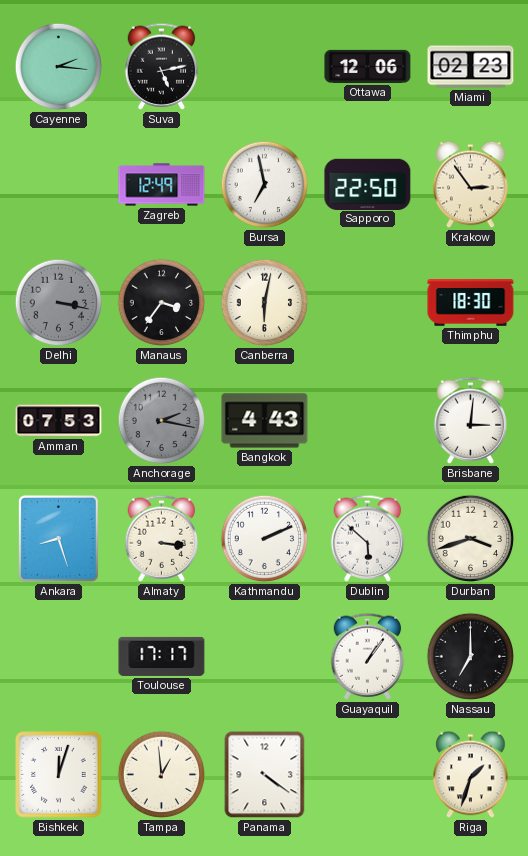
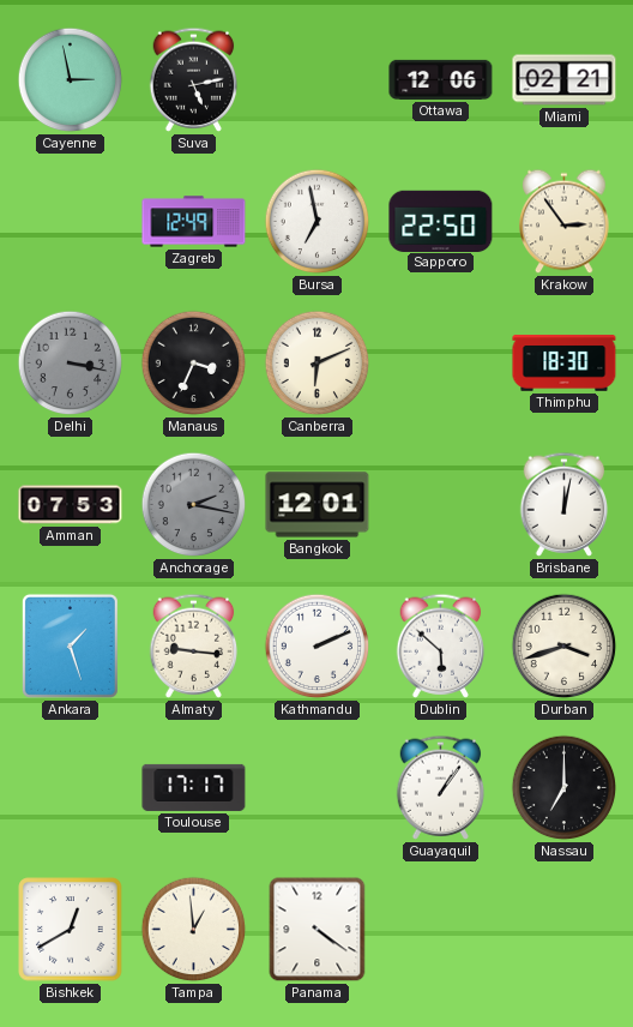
Cayenne: 2:16 -> 2:58 (71, 80)
Miami: 02:23 -> 02:21 (565, 80)
Manaus: 3:36 -> 3:34 (194, 364)
Canberra: 6:02 -> 6:11 (318, 364)
Bangkok: 4:43 -> 12:01 (318, 505)
Brisbane: 3:01 -> 12:02 (565, 504)
Ankara: 8:27 -> 1:27 (70, 645)
Almaty: 3:16 -> 9:16 (194, 645)
Bishkek: 12:03 -> 12:40 (71, 930)
Riga: 1:33 -> none (471, 775)
